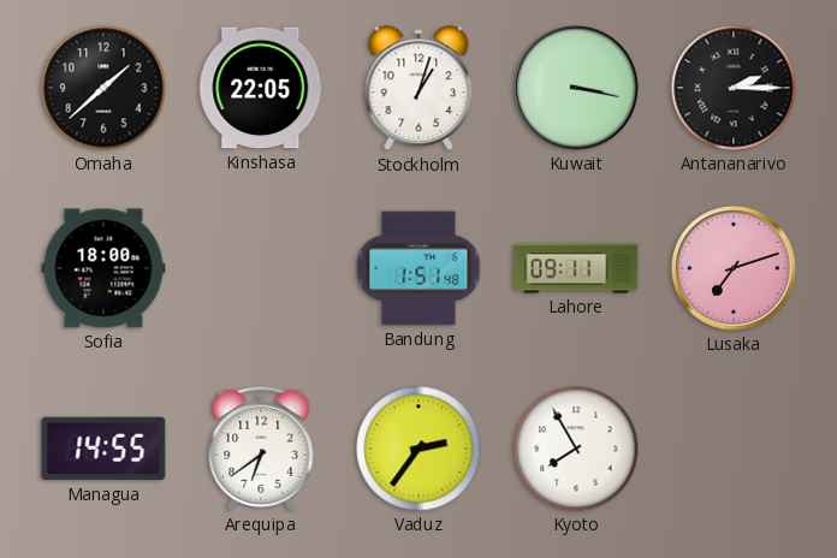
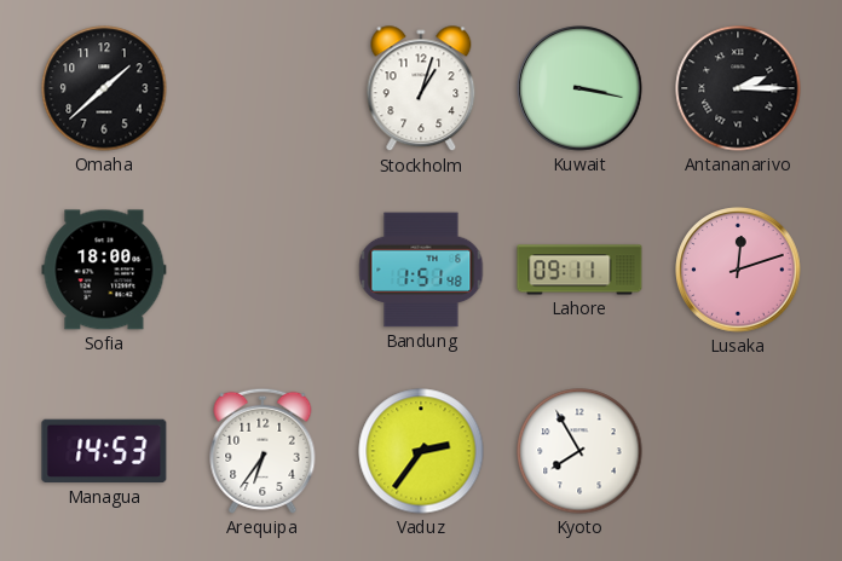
Kinshasa: 22:05 -> none (261, 88)
Lusaka: 7:12 -> 12:12 (738, 270)
Managua: 14:55 -> 14:53 (104, 451)
Arequipa: 6:39 -> 6:36 (263, 451)
